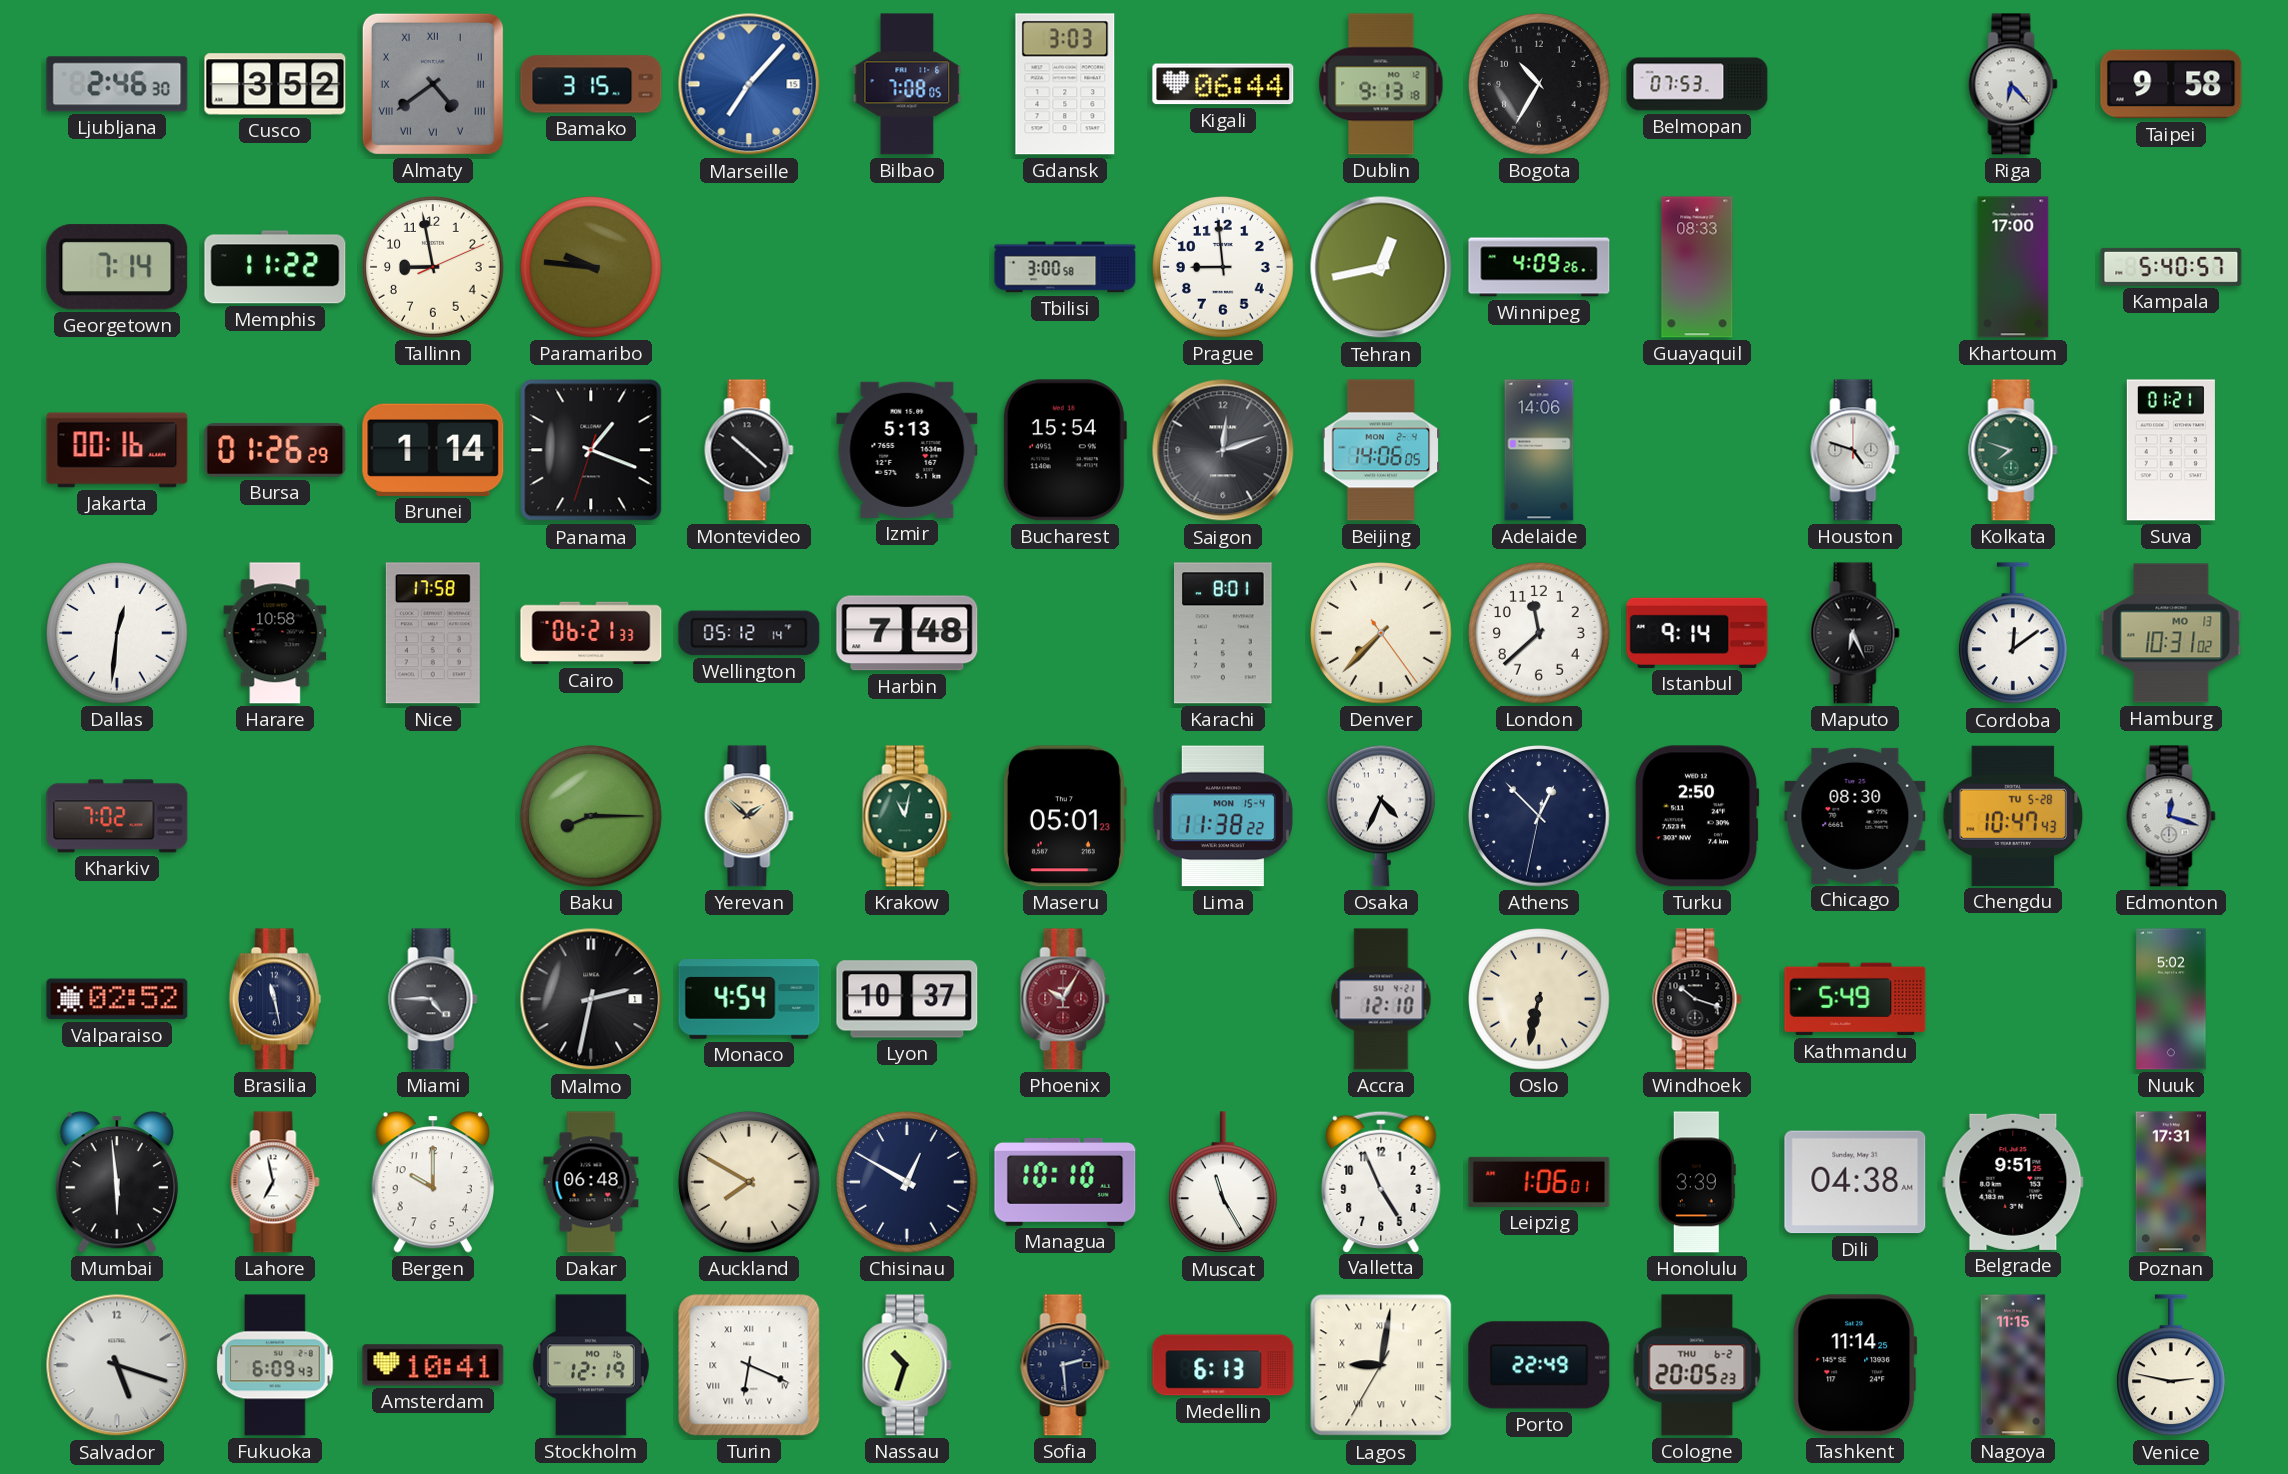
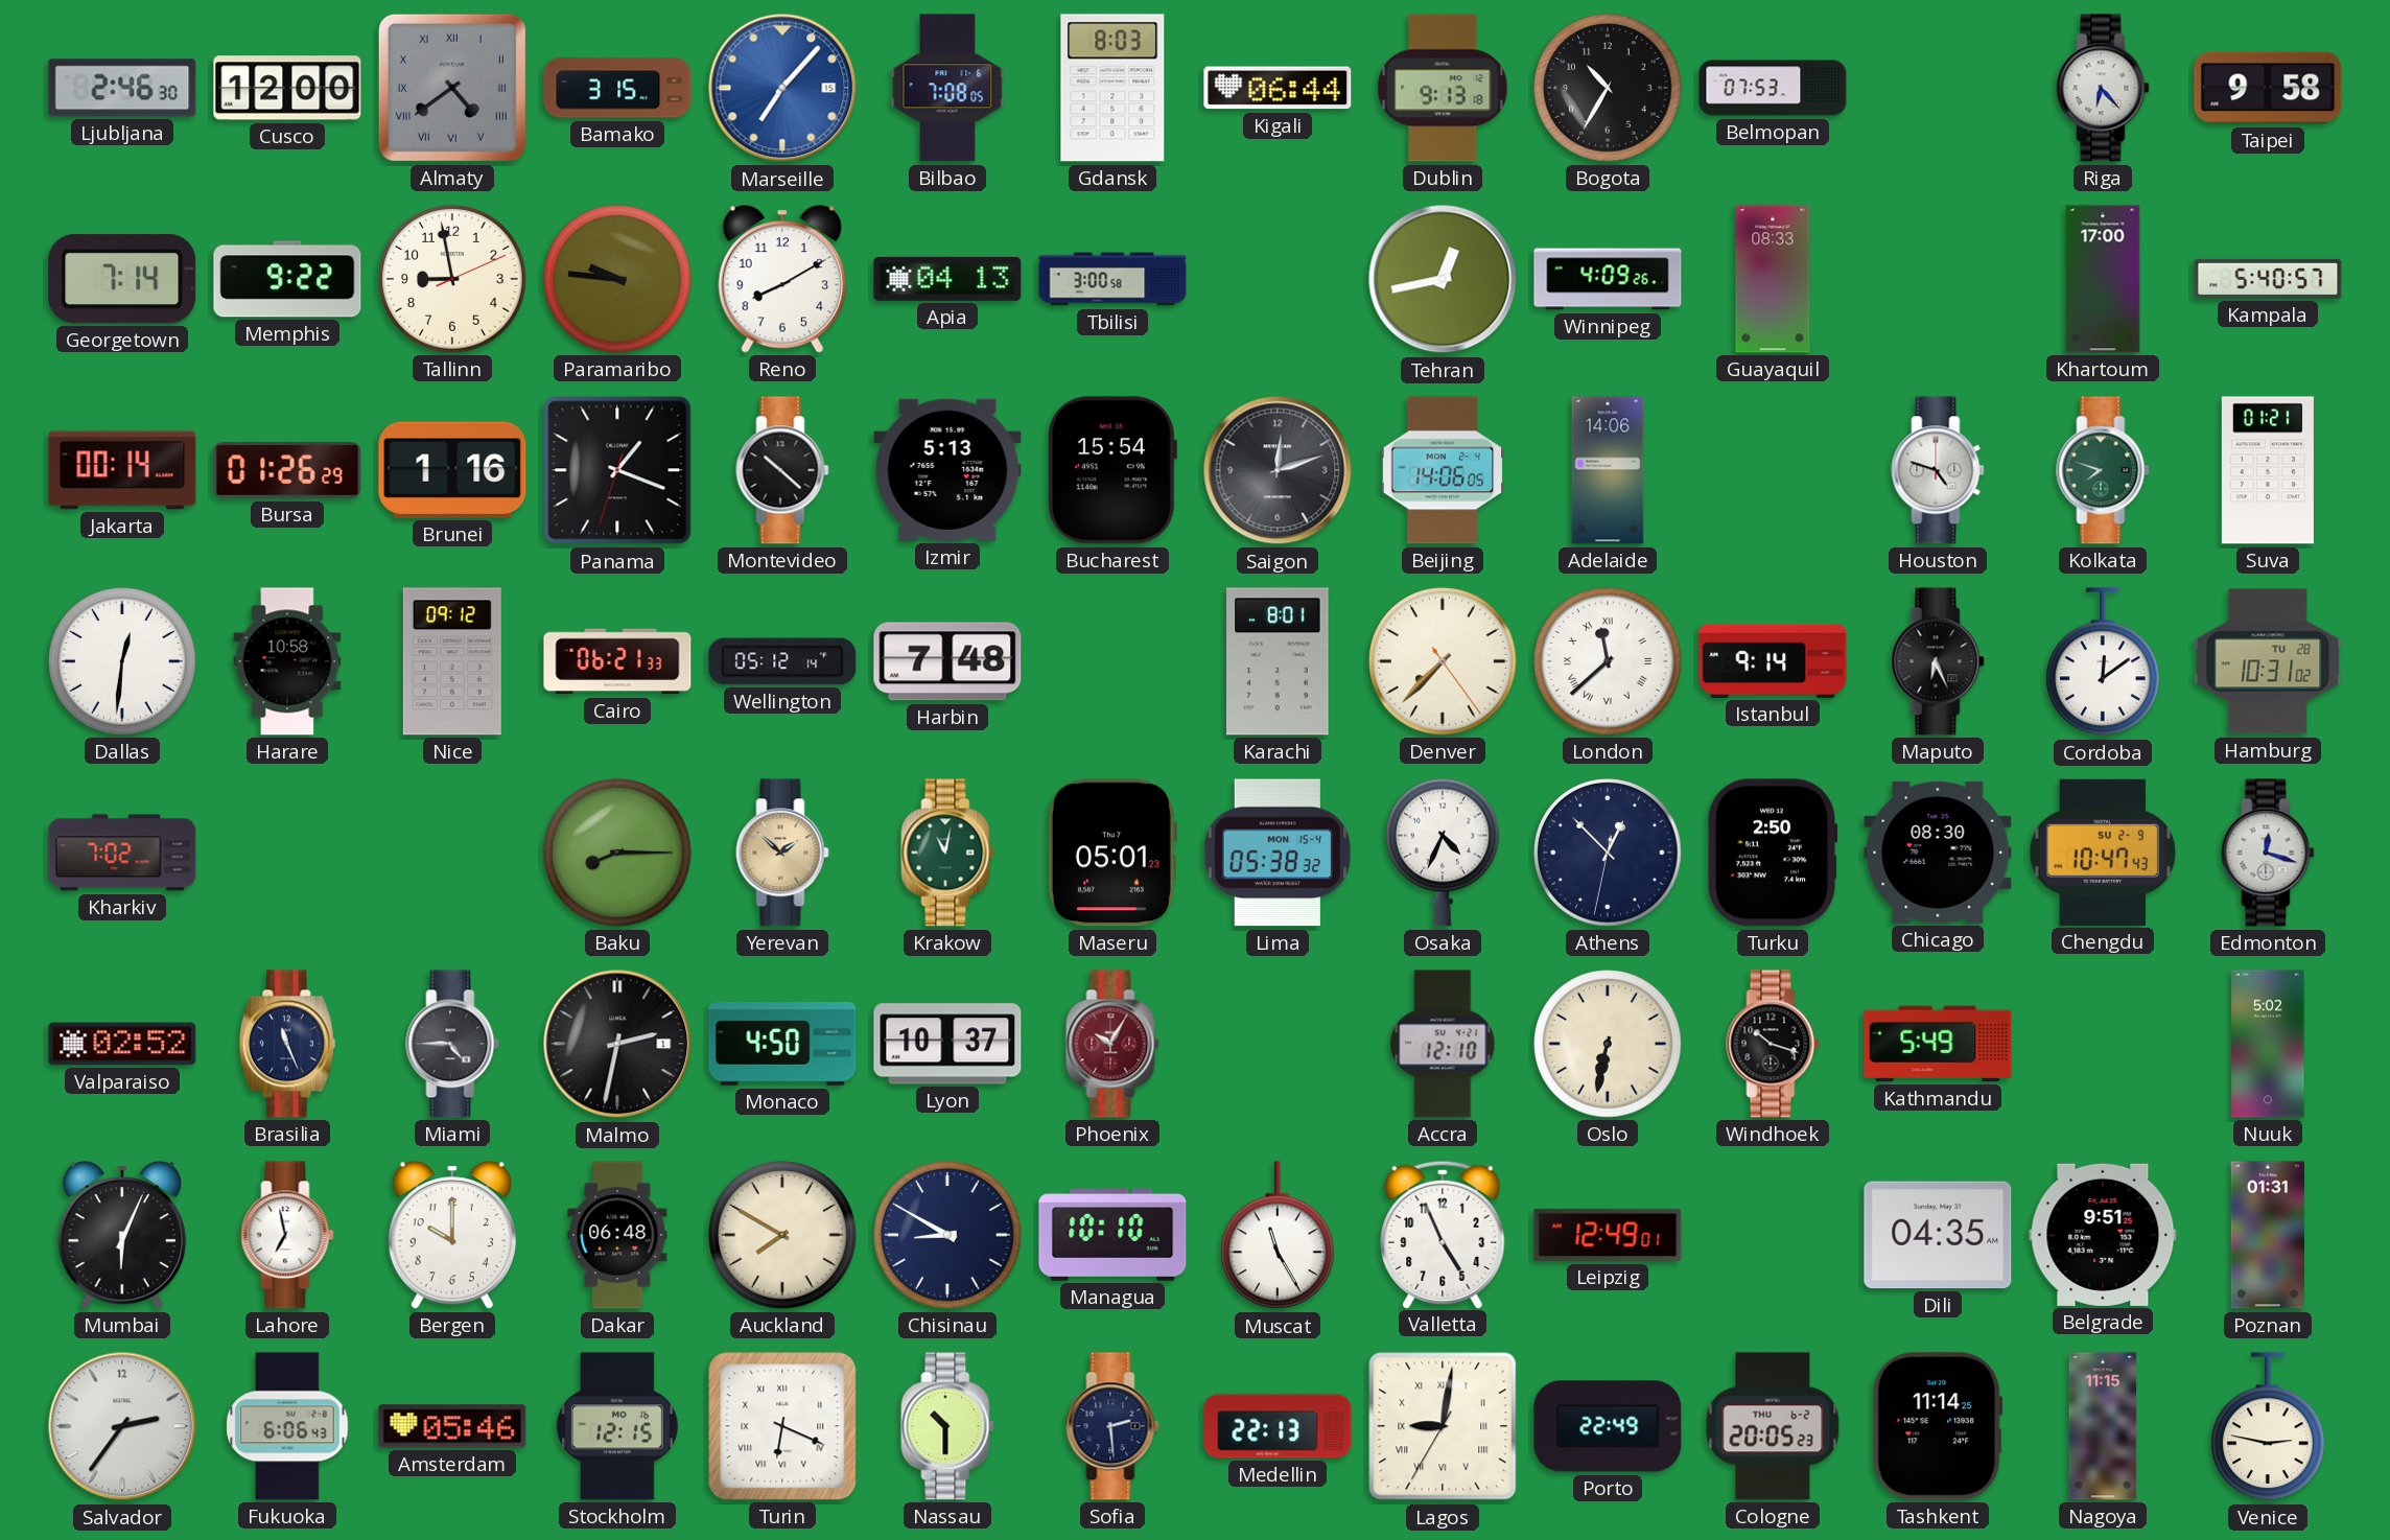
Cusco: 3:52 -> 12:00 (287, 88)
Gdansk: 3:03 -> 8:03 (1112, 88)
Memphis: 11:22 -> 9:22 (287, 279)
Reno: none -> 8:10 (782, 279)
Apia: none -> 04:13 (947, 279)
Prague: 8:59 -> none (1223, 267)
Jakarta: 00:16 -> 00:14 (122, 470)
Brunei: 1:14 -> 1:16 (452, 470)
Nice: 17:58 -> 09:12 (452, 661)
London numerals: Arabic -> Roman (1608, 661)
Hamburg date: MO 13 -> TU 28 (2268, 661)
Lima: 11:38 -> 05:38 (1278, 853)
Chengdu date: TU 5-28 -> SU 2-9 (2103, 853)
Brasilia: 11:28 -> 11:26 (287, 1044)
Monaco: 4:54 -> 4:50 (782, 1044)
Mumbai: 5:59 -> 6:04 (122, 1235)
Chisinau: 12:50 -> 8:50 (947, 1235)
Leipzig: 1:06 -> 12:49 (1608, 1235)
Honolulu: 3:39 -> none (1697, 1182)
Dili: 04:38 -> 04:35 (1938, 1235)
Poznan: 17:31 -> 01:31 (2267, 1235)
Salvador: 5:18 -> 2:36 (122, 1426)
Fukuoka: 6:09 -> 6:06 (287, 1426)
Amsterdam: 10:41 -> 05:46 (452, 1426)
Stockholm: 12:19 -> 12:15 (617, 1426)
Nassau: 10:33 -> 10:30 (947, 1426)
Medellin: 6:13 -> 22:13 (1278, 1426)
